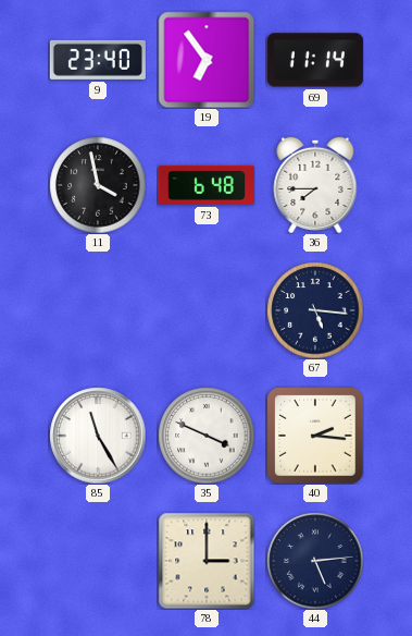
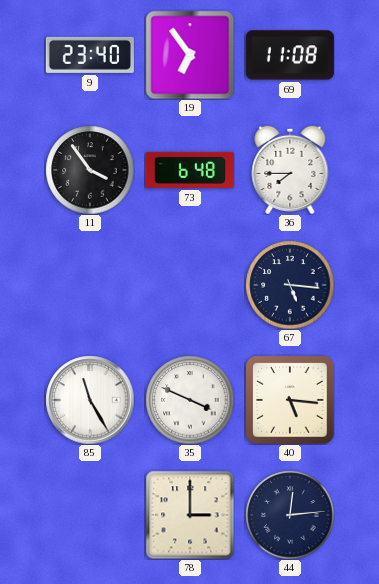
69: 11:14 -> 11:08 (290, 55)
11: 3:58 -> 3:54 (90, 170)
40: 2:16 -> 5:16 (290, 400)
44: 5:14 -> 12:14 (290, 515)
